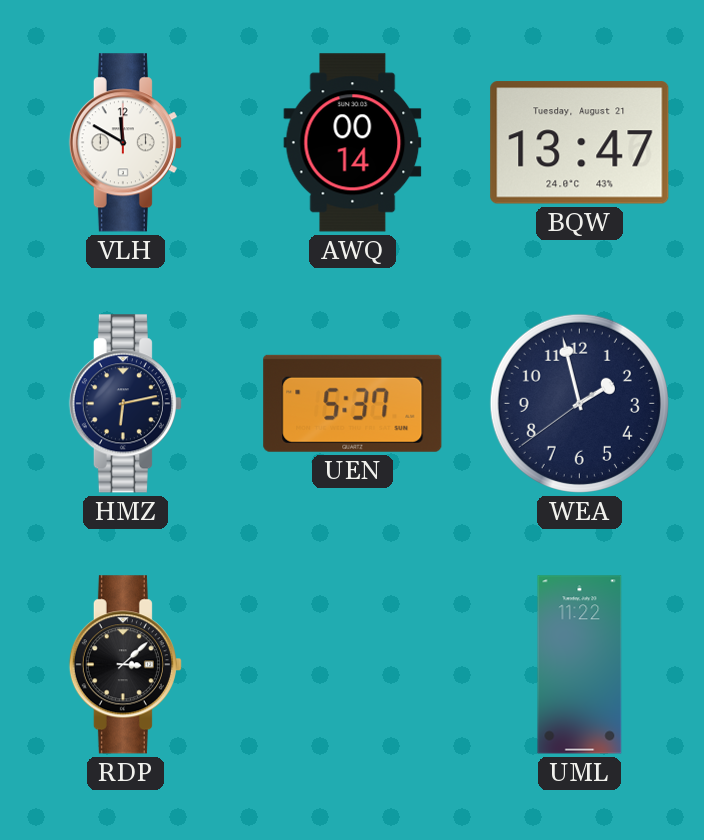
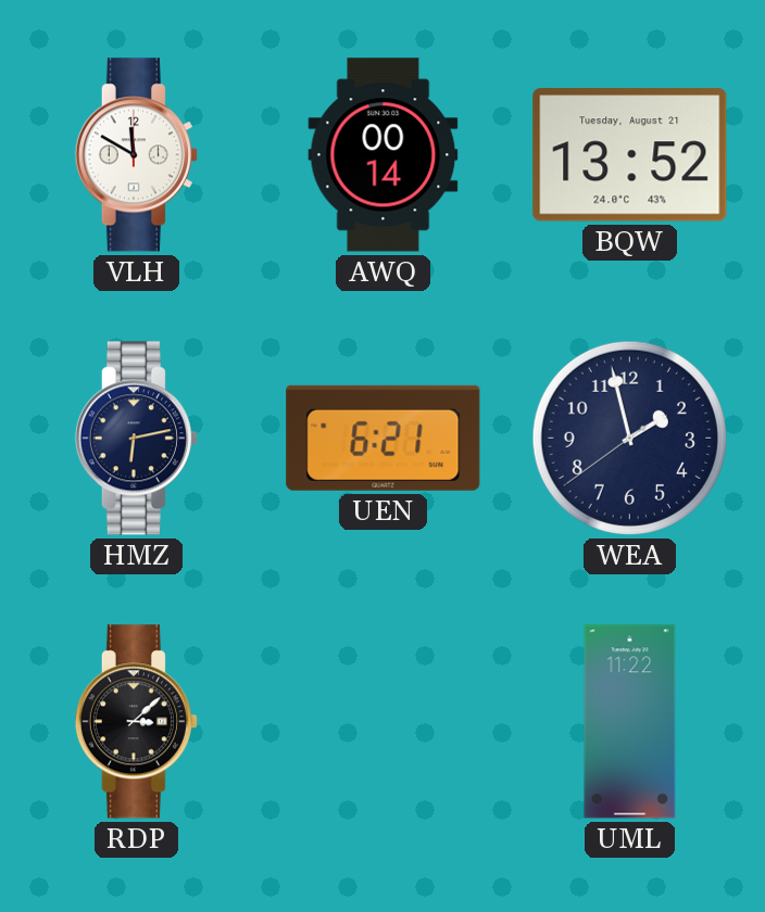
BQW: 13:47 -> 13:52 (630, 155)
UEN: 5:37 -> 6:21 (384, 438)
